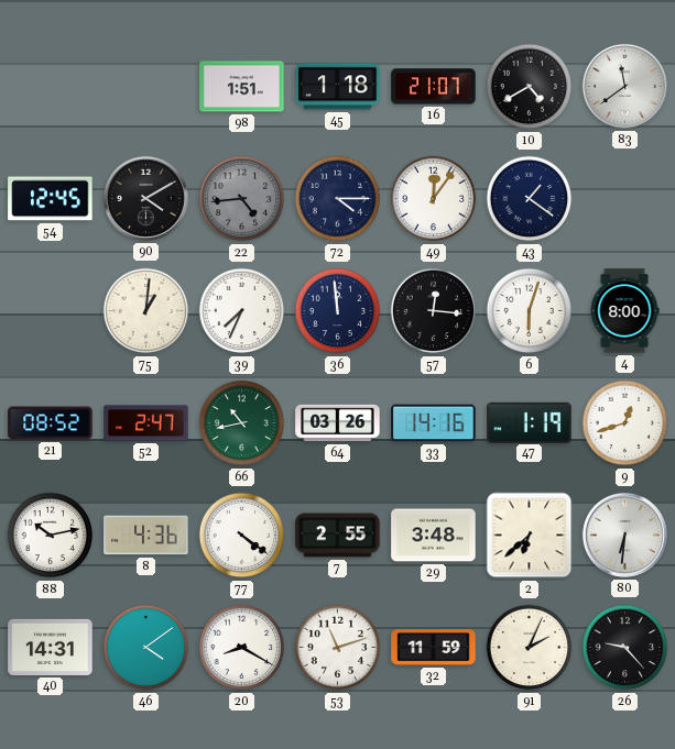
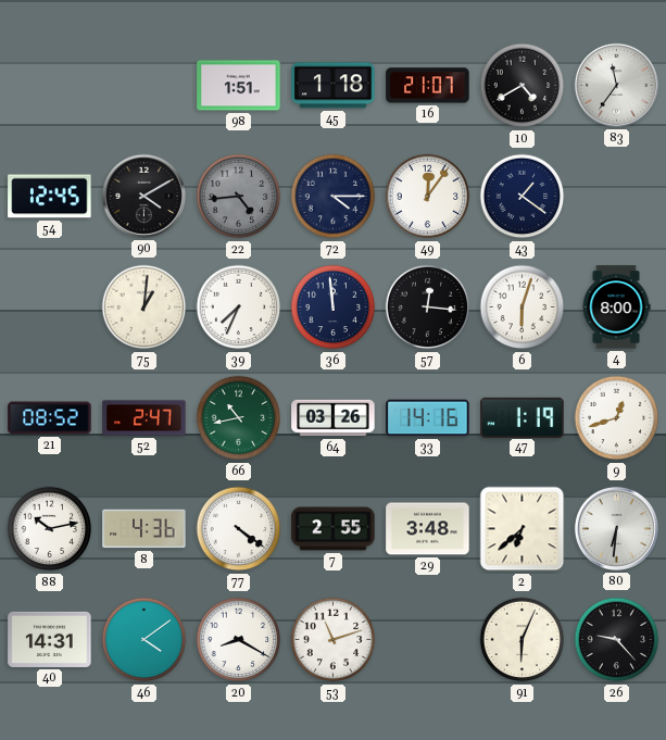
83: 11:39 -> 11:36 (616, 85)
32: 11:59 -> none (434, 648)
91: 2:04 -> 6:04 (523, 640)
